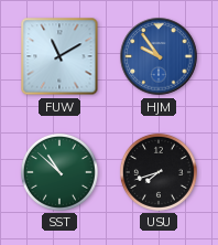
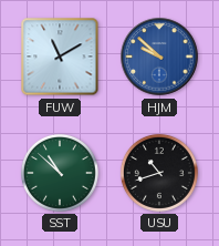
HJM: 9:54 -> 9:52 (159, 57)
USU: 7:42 -> 10:42 (159, 173)
